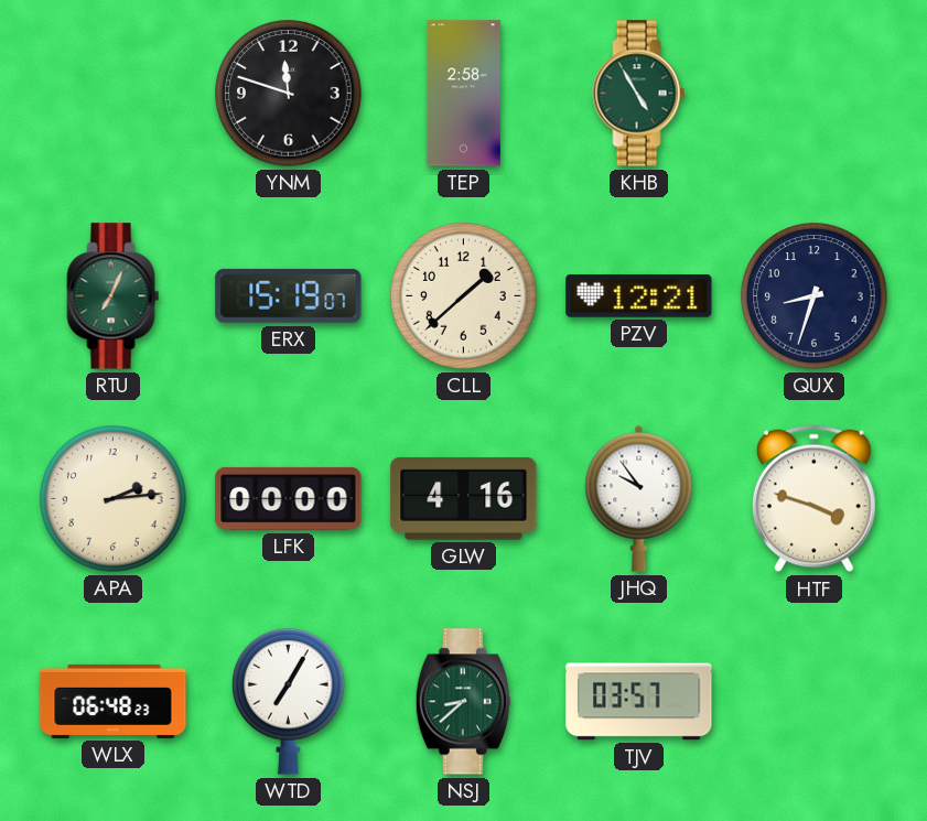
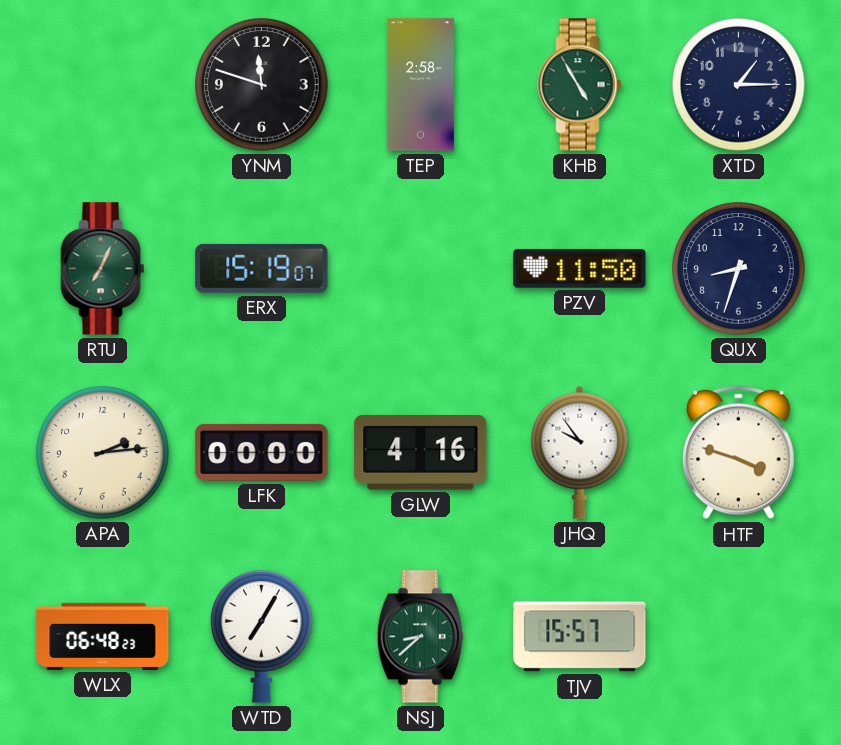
XTD: none -> 1:15 (739, 85)
CLL: 1:38 -> none (464, 296)
PZV: 12:21 -> 11:50 (580, 269)
TJV: 03:57 -> 15:57 (580, 637)
